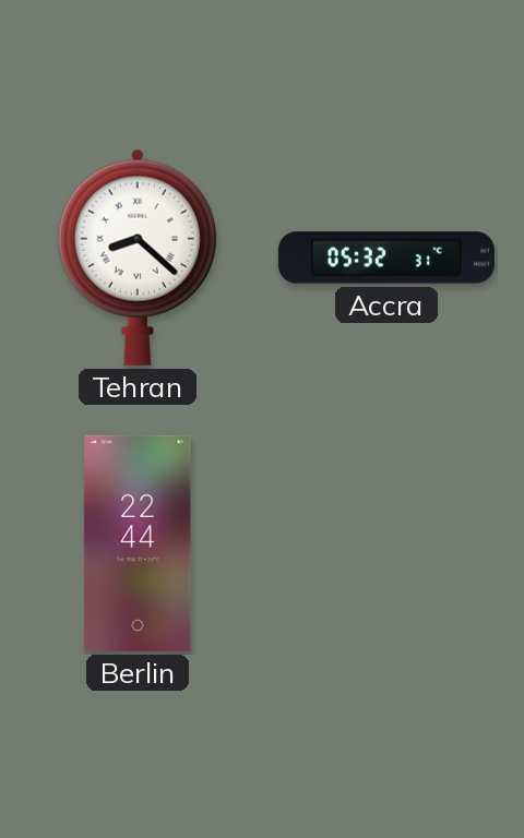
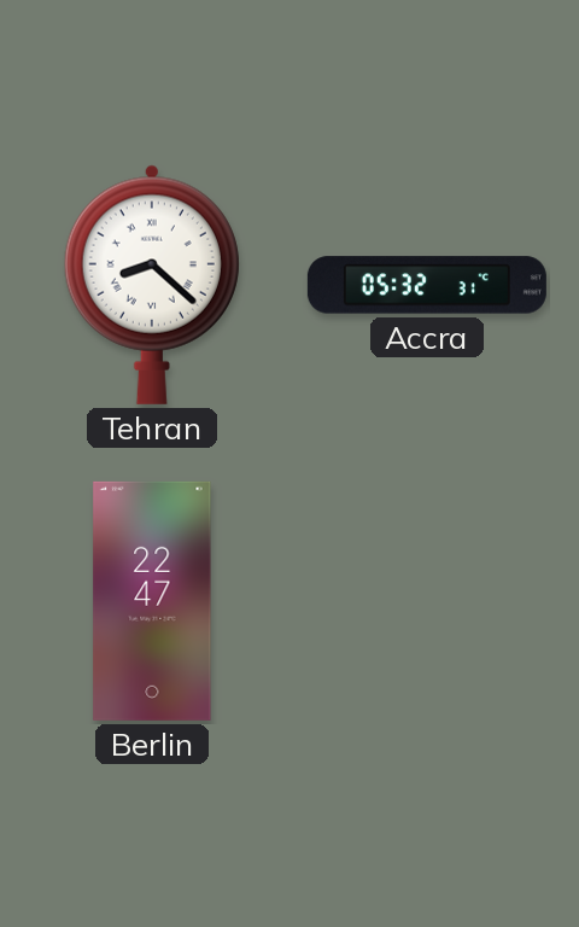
Berlin: 22:44 -> 22:47 (152, 601)
